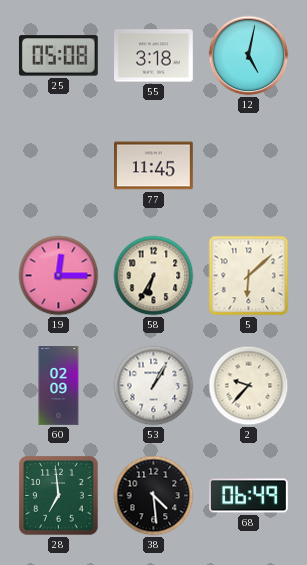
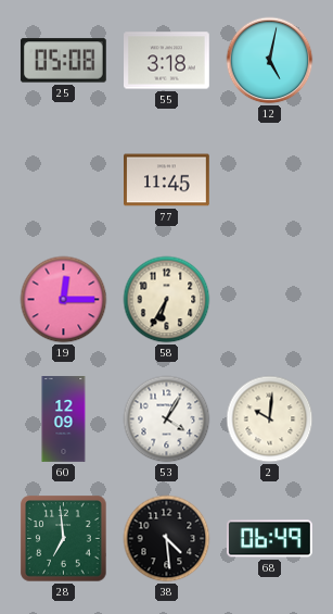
5: 6:08 -> none (249, 276)
60: 02:09 -> 12:09 (64, 419)
53: 1:05 -> 4:05 (167, 419)
2: 9:37 -> 10:01 (270, 419)
